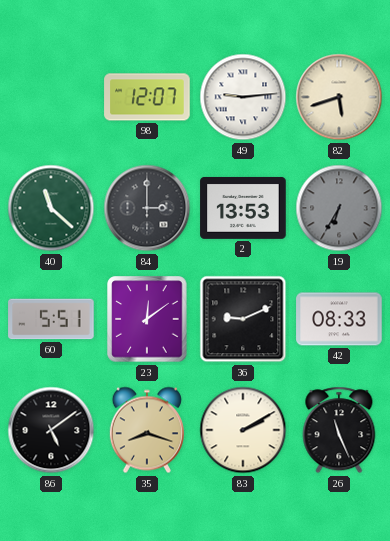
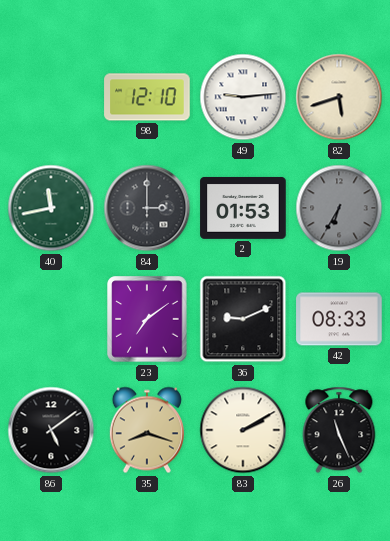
98: 12:07 -> 12:10 (147, 97)
40: 11:22 -> 11:43 (51, 208)
2: 13:53 -> 01:53 (243, 208)
60: 5:51 -> none (51, 319)
23: 12:09 -> 7:09 (147, 319)
